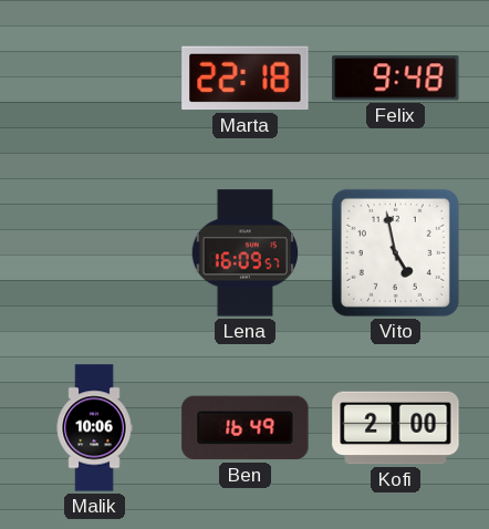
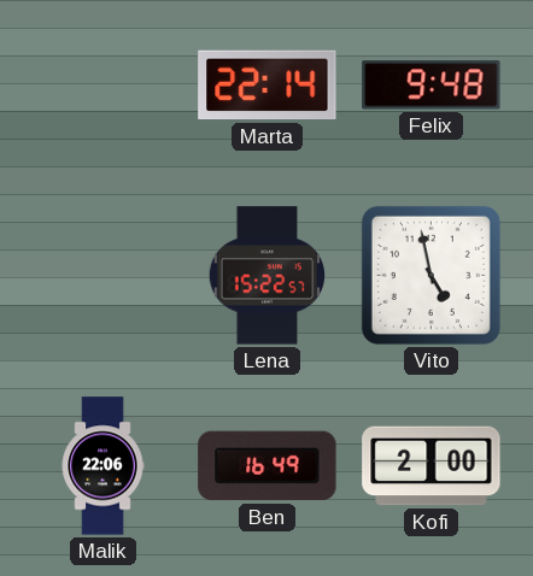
Marta: 22:18 -> 22:14 (268, 86)
Lena: 16:09 -> 15:22 (266, 276)
Malik: 10:06 -> 22:06 (102, 466)
